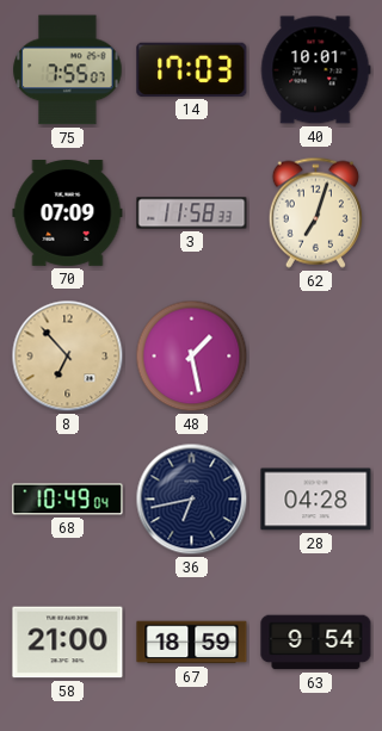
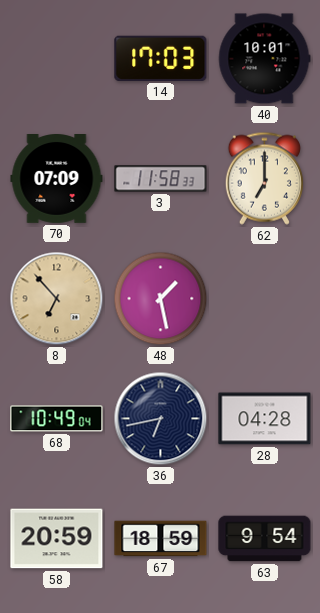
75: 7:55 -> none (68, 70)
62: 7:03 -> 7:00 (264, 178)
58: 21:00 -> 20:59 (57, 539)
